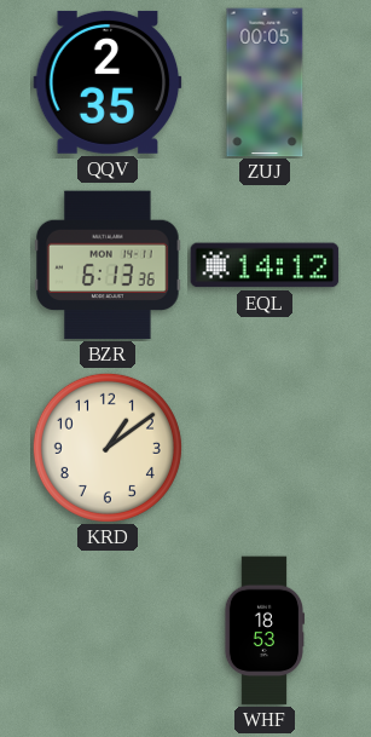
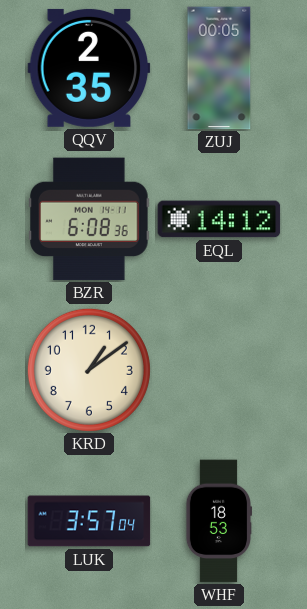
BZR: 6:13 -> 6:08 (89, 219)
LUK: none -> 3:57 (89, 521)
